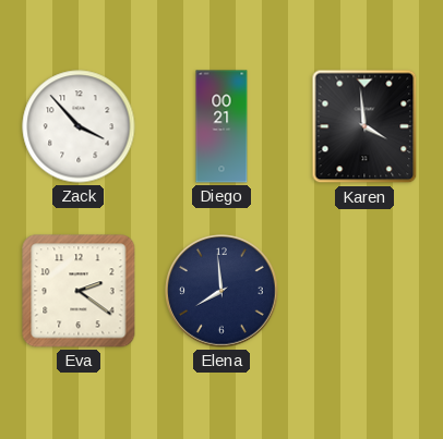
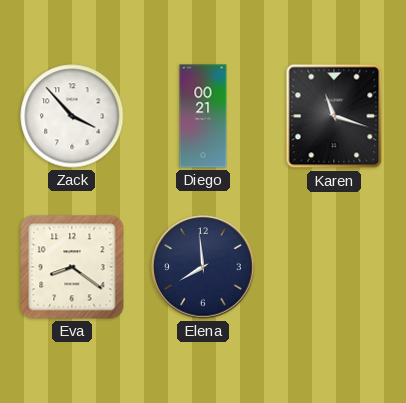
Karen: 3:59 -> 11:18 (334, 116)
Eva: 2:21 -> 8:21 (72, 267)
